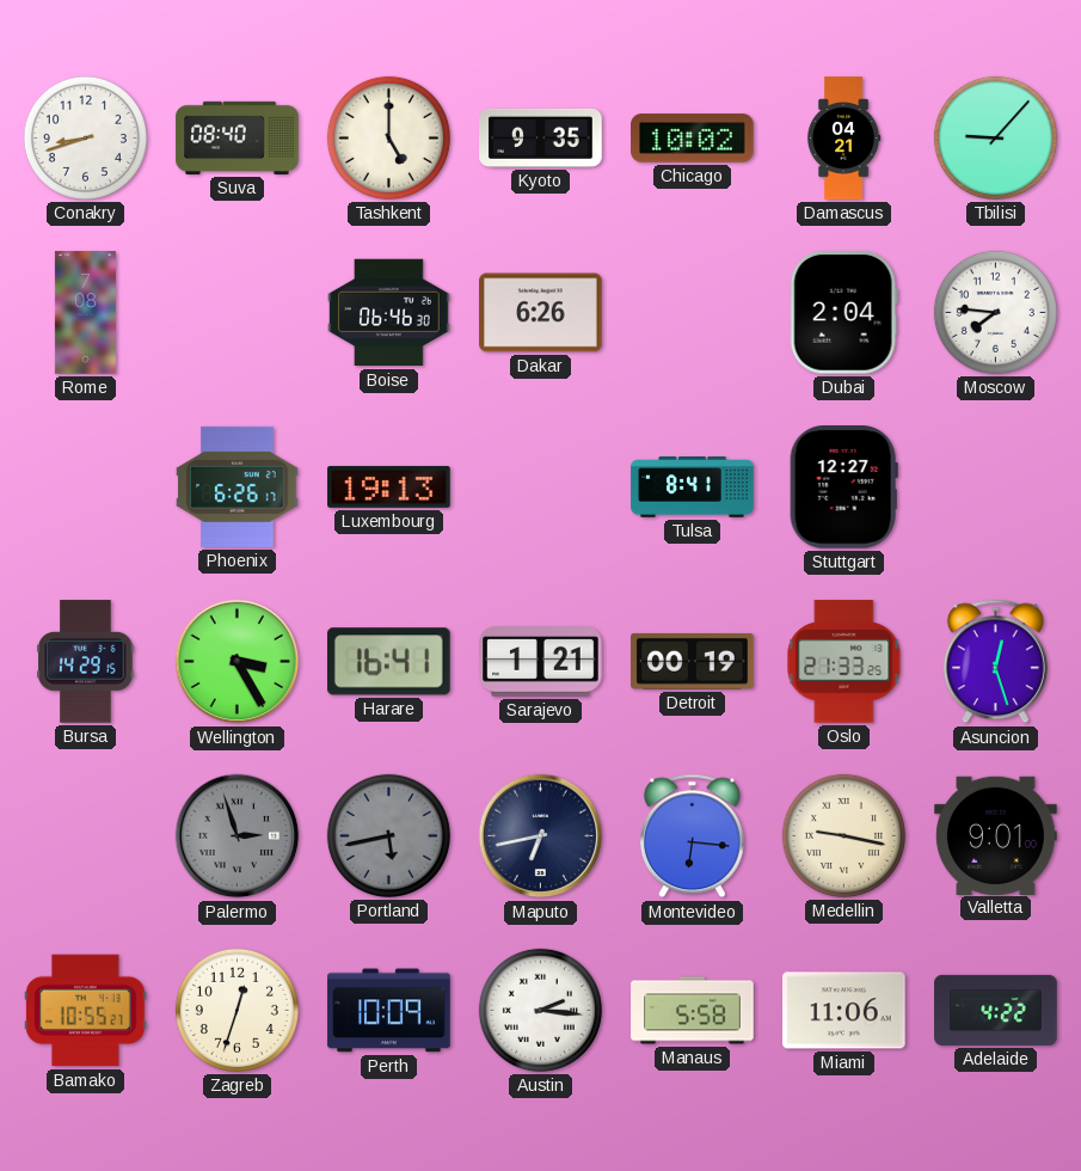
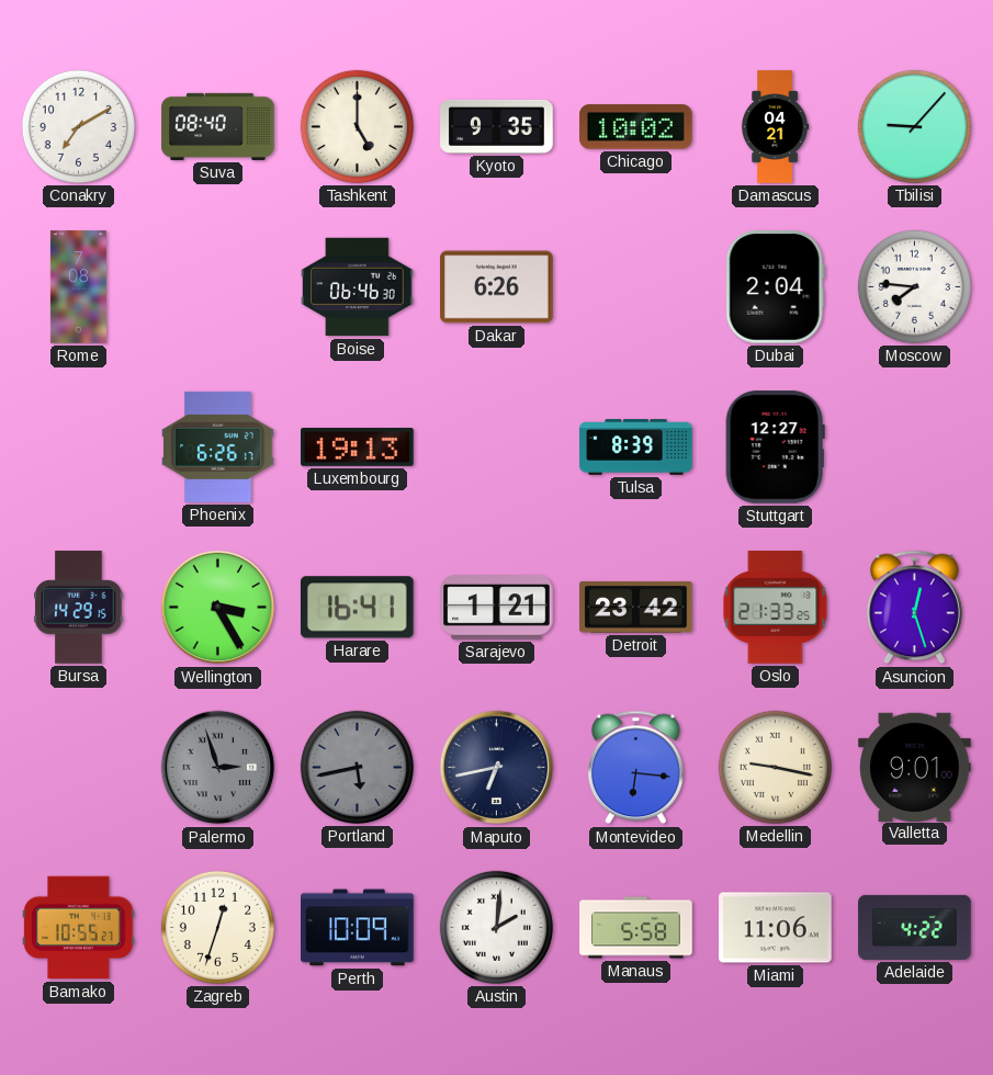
Conakry: 8:42 -> 7:10 (78, 126)
Tulsa: 8:41 -> 8:39 (636, 448)
Detroit: 00:19 -> 23:42 (636, 607)
Austin: 2:16 -> 2:01 (496, 927)
